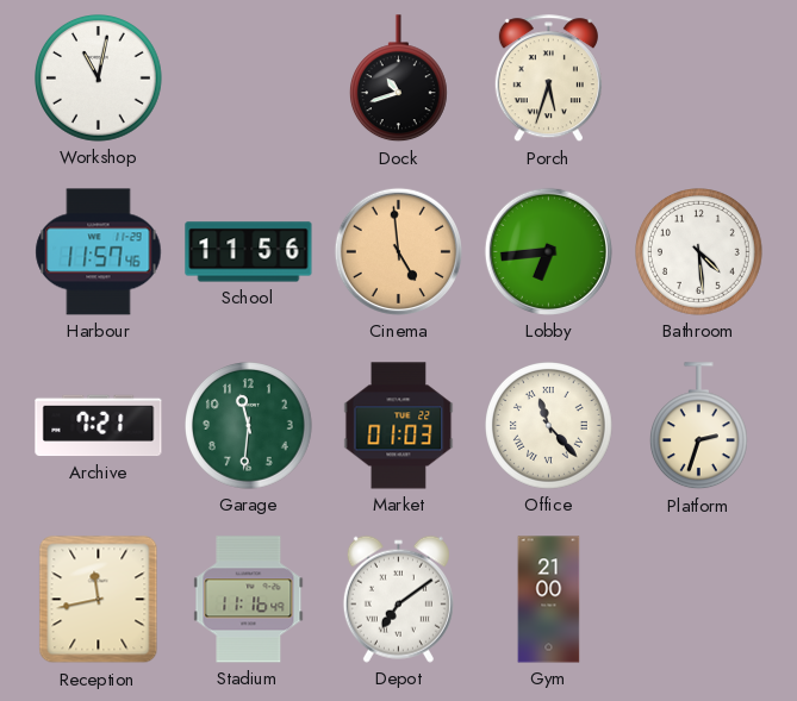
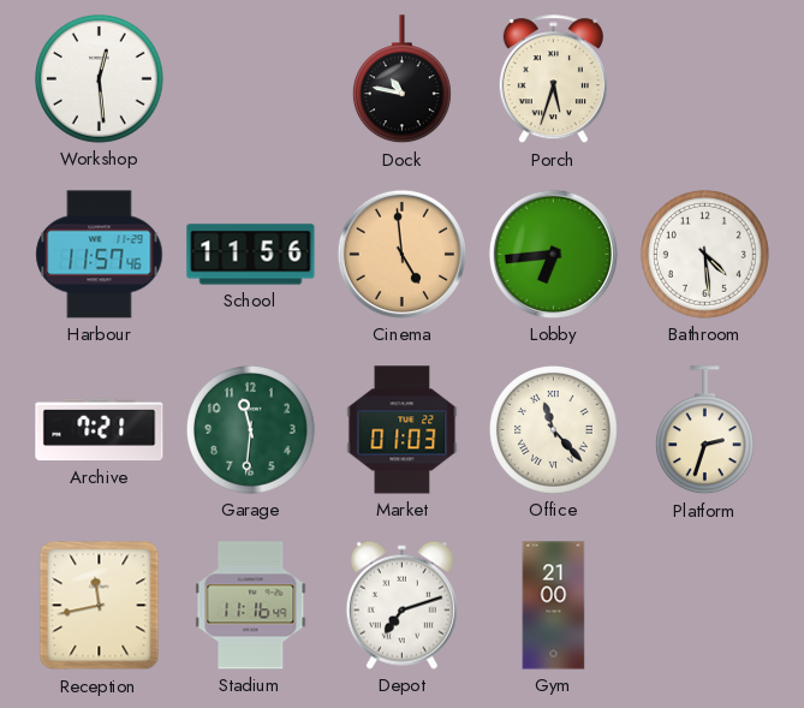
Workshop: 11:02 -> 12:29 (100, 79)
Dock: 10:42 -> 10:47 (401, 79)
Depot: 7:09 -> 7:12 (401, 605)
